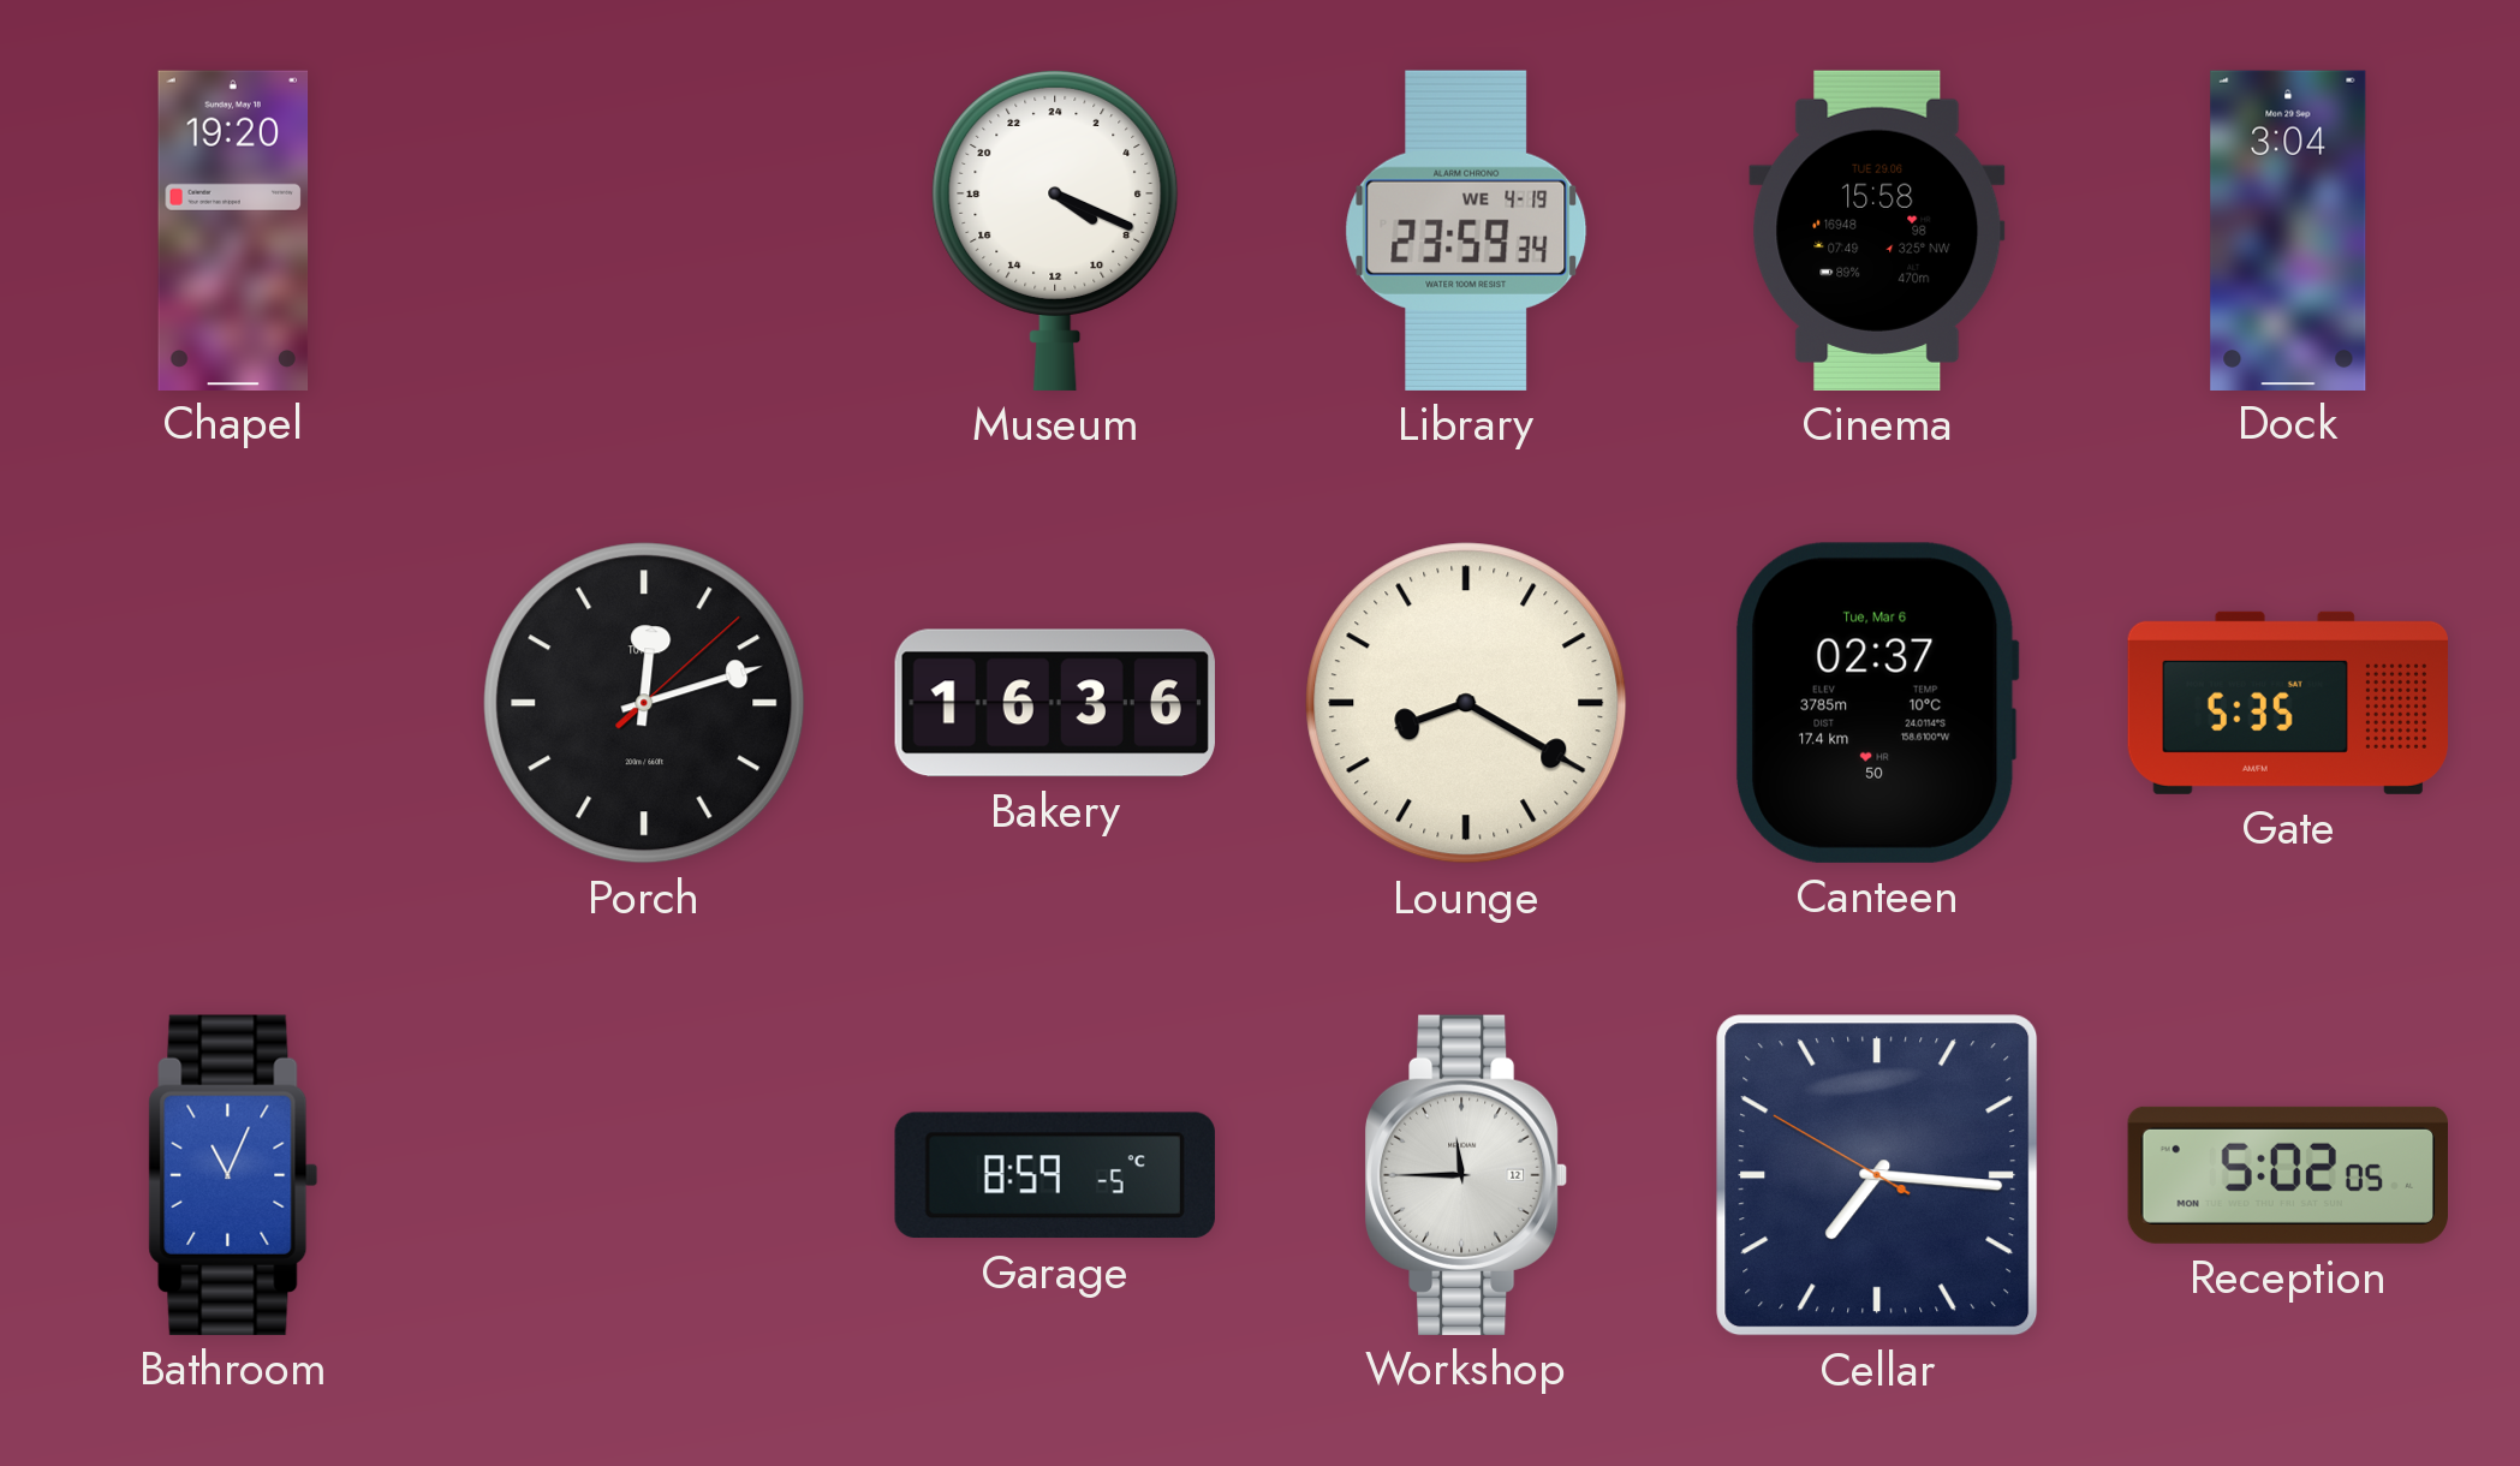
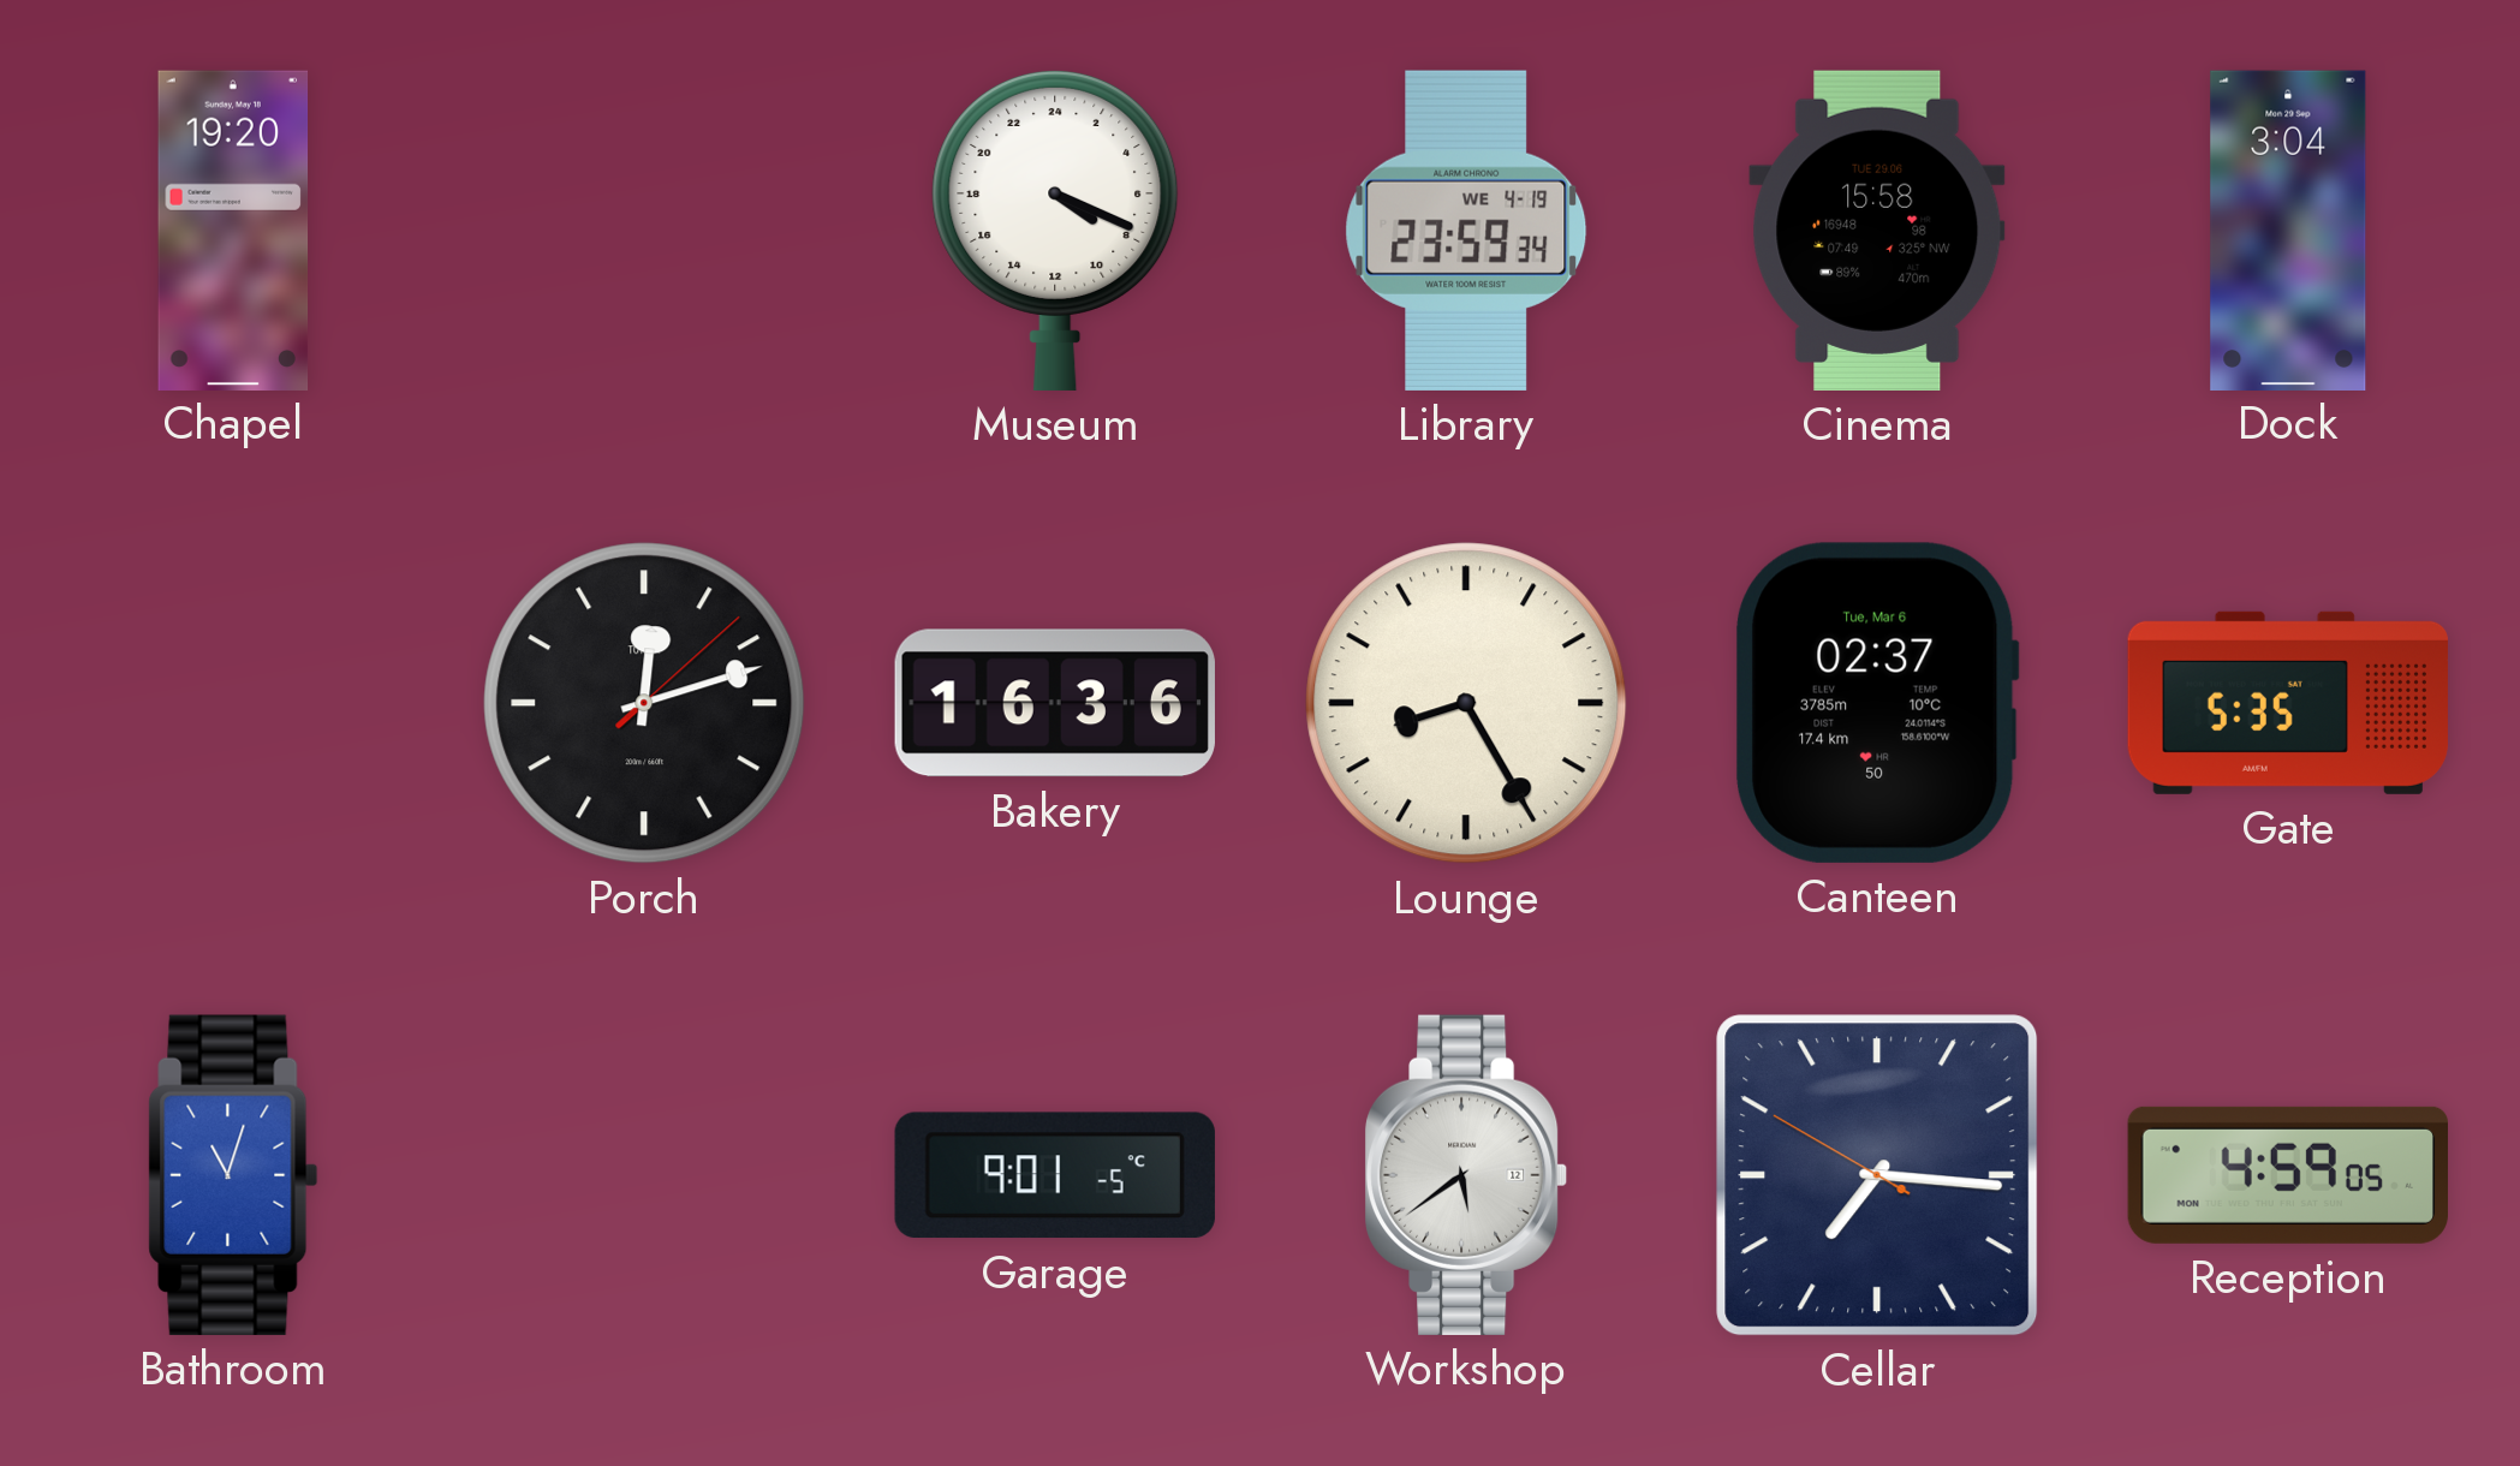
Lounge: 8:20 -> 8:25 (1466, 703)
Bathroom: 11:04 -> 11:03 (233, 1175)
Garage: 8:59 -> 9:01 (1055, 1175)
Workshop: 11:45 -> 5:39 (1466, 1175)
Reception: 5:02 -> 4:59 (2287, 1175)
